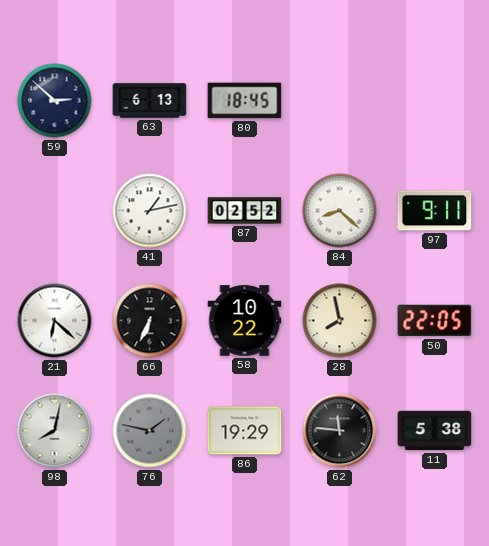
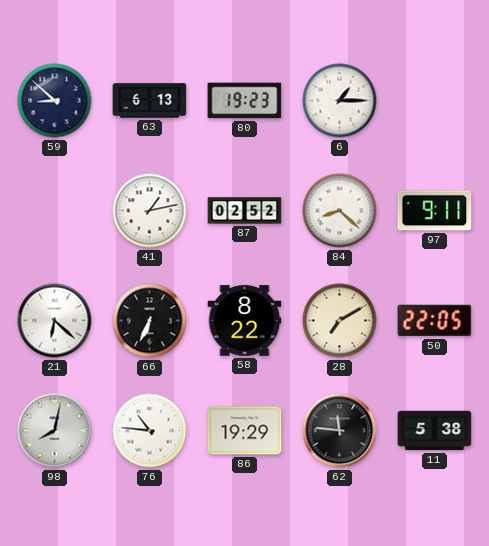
59: 2:52 -> 8:52 (55, 101)
80: 18:45 -> 19:23 (245, 101)
6: none -> 1:15 (340, 101)
58: 10:22 -> 8:22 (245, 321)
28: 7:58 -> 7:10 (340, 321)
76: 1:47 -> 10:46 (150, 431)
76 dial: grey -> white (150, 431)
